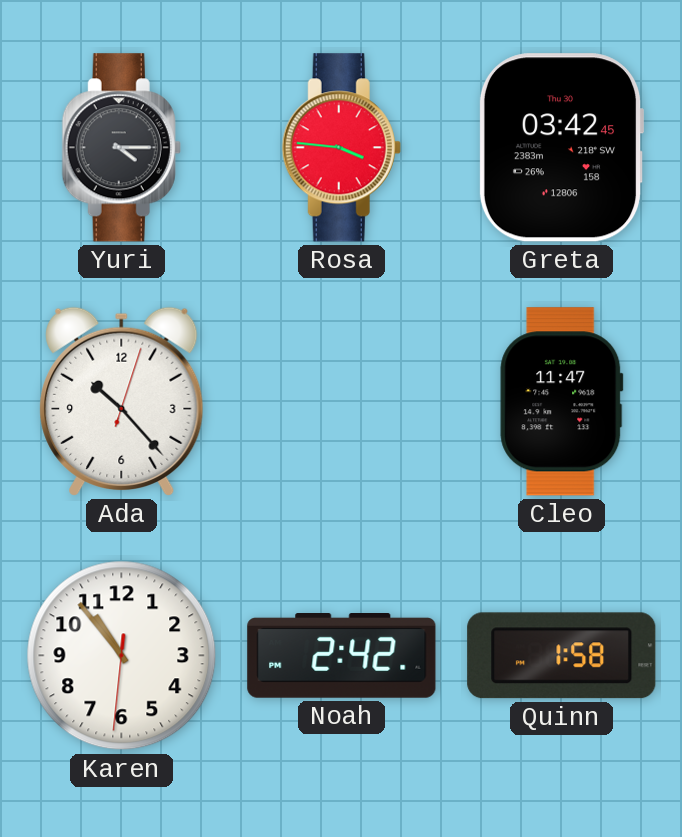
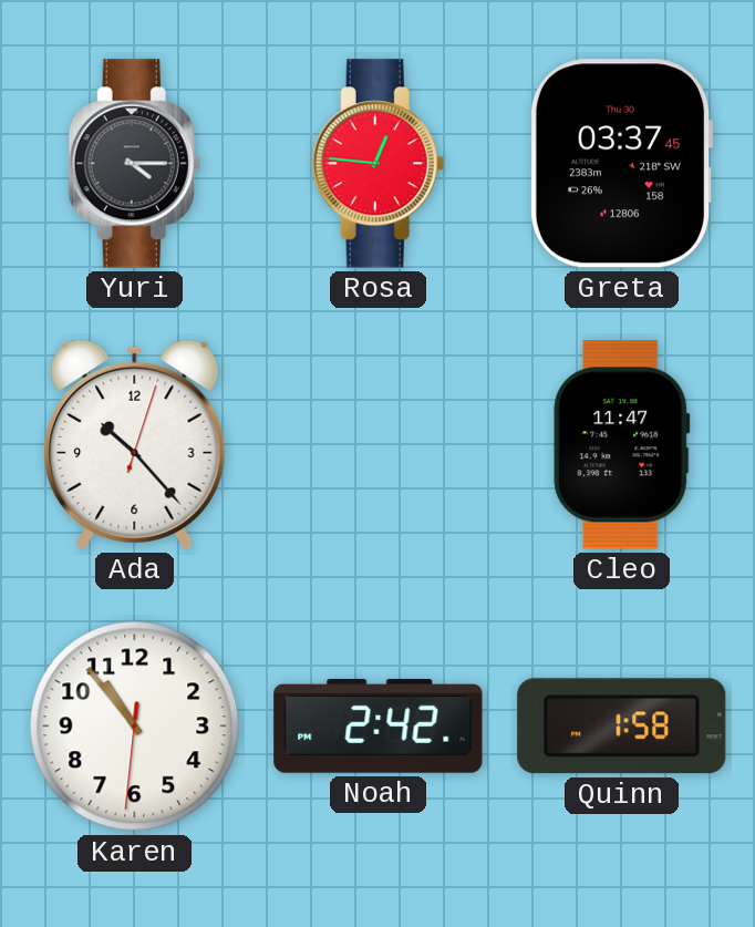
Rosa: 3:46 -> 12:46 (377, 164)
Greta: 03:42 -> 03:37 (621, 164)
